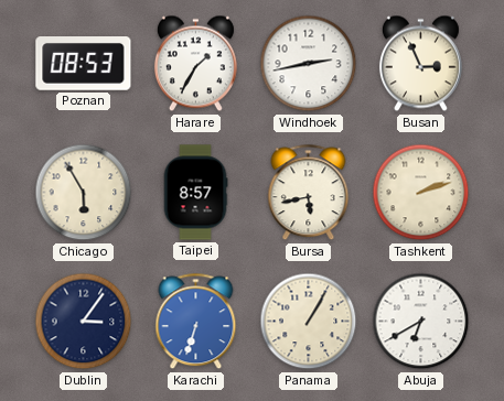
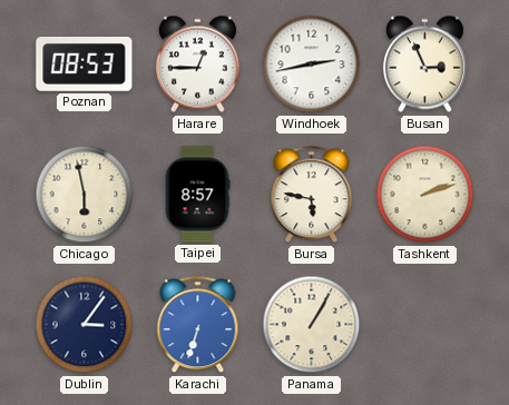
Harare: 1:35 -> 12:45 (197, 65)
Chicago: 5:55 -> 5:58 (85, 195)
Bursa: 5:43 -> 5:47 (312, 195)
Abuja: 6:40 -> none (421, 322)
